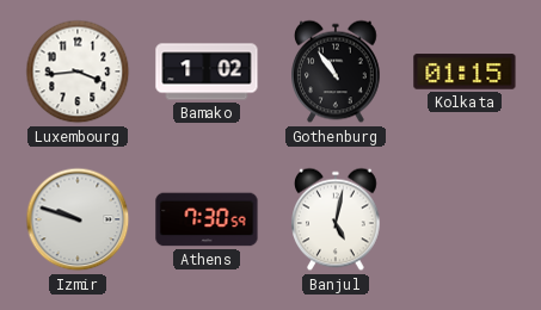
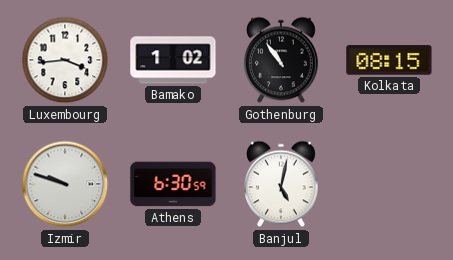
Kolkata: 01:15 -> 08:15 (389, 60)
Athens: 7:30 -> 6:30 (173, 184)
